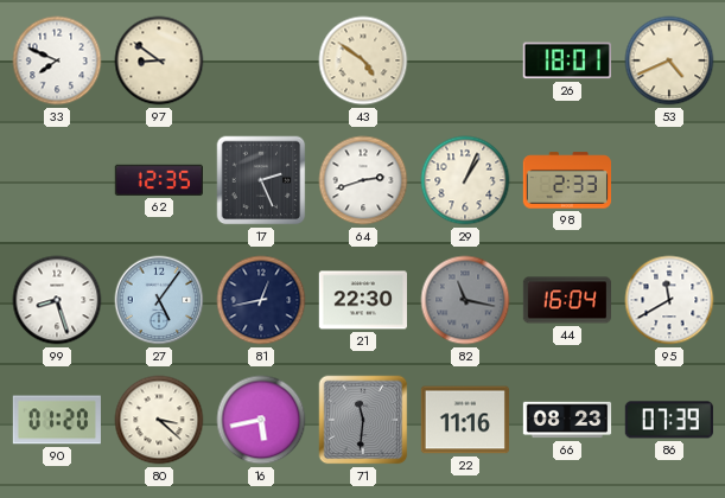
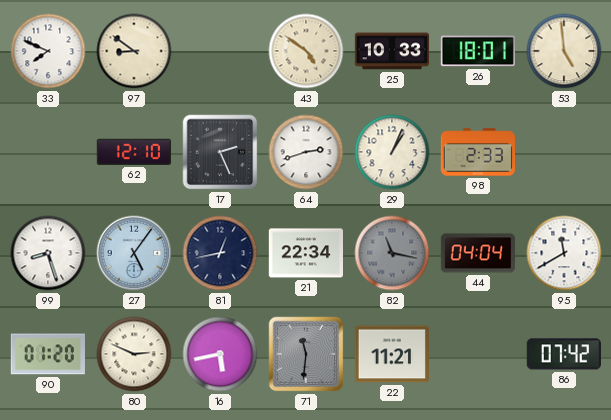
25: none -> 10:33 (392, 51)
53: 4:41 -> 4:59 (564, 51)
62: 12:35 -> 12:10 (134, 152)
21: 22:30 -> 22:34 (305, 253)
44: 16:04 -> 04:04 (477, 253)
80: 3:22 -> 2:49 (134, 354)
22: 11:16 -> 11:21 (391, 354)
66: 08:23 -> none (567, 420)
86: 07:39 -> 07:42 (564, 354)
